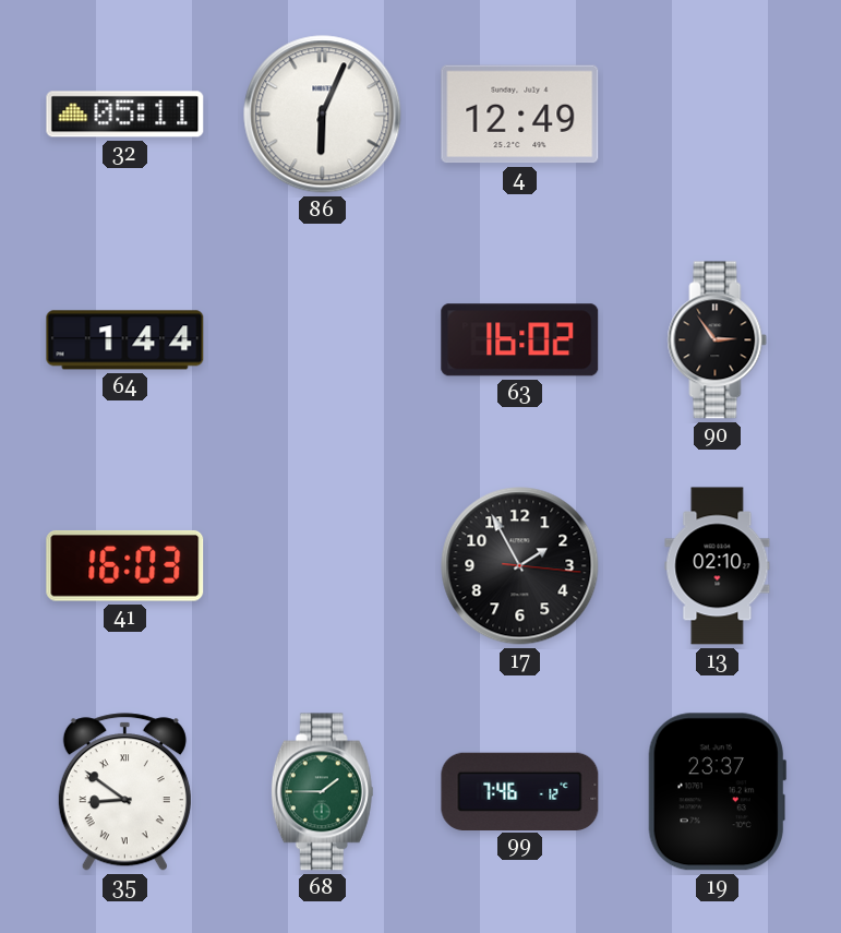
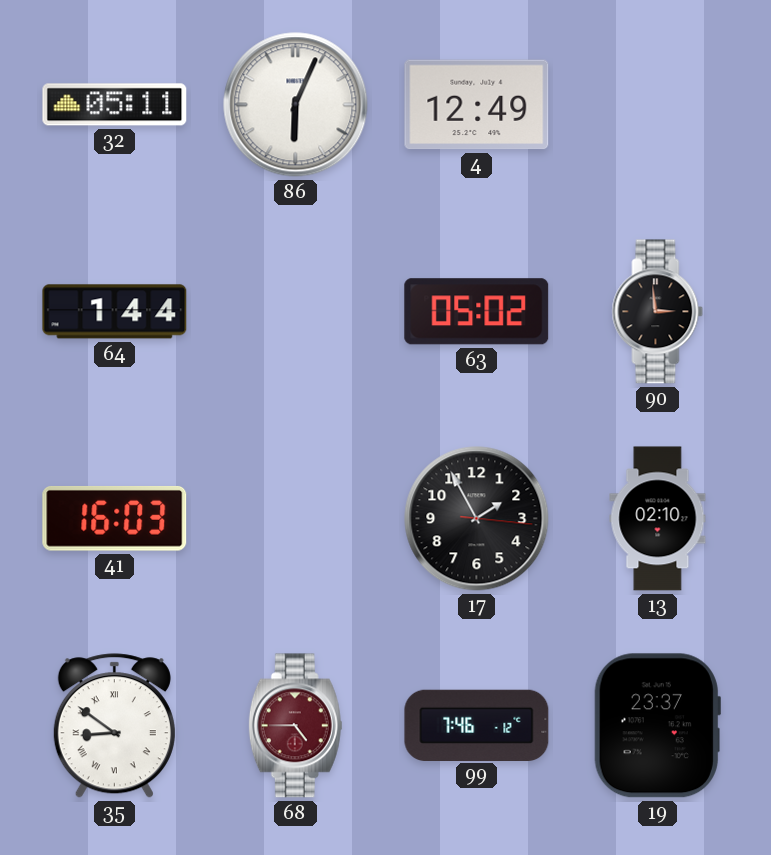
63: 16:02 -> 05:02 (477, 312)
90: 2:54 -> 2:59 (658, 312)
68: 1:45 -> 4:45 (295, 726)
68 dial: green -> burgundy (295, 726)
